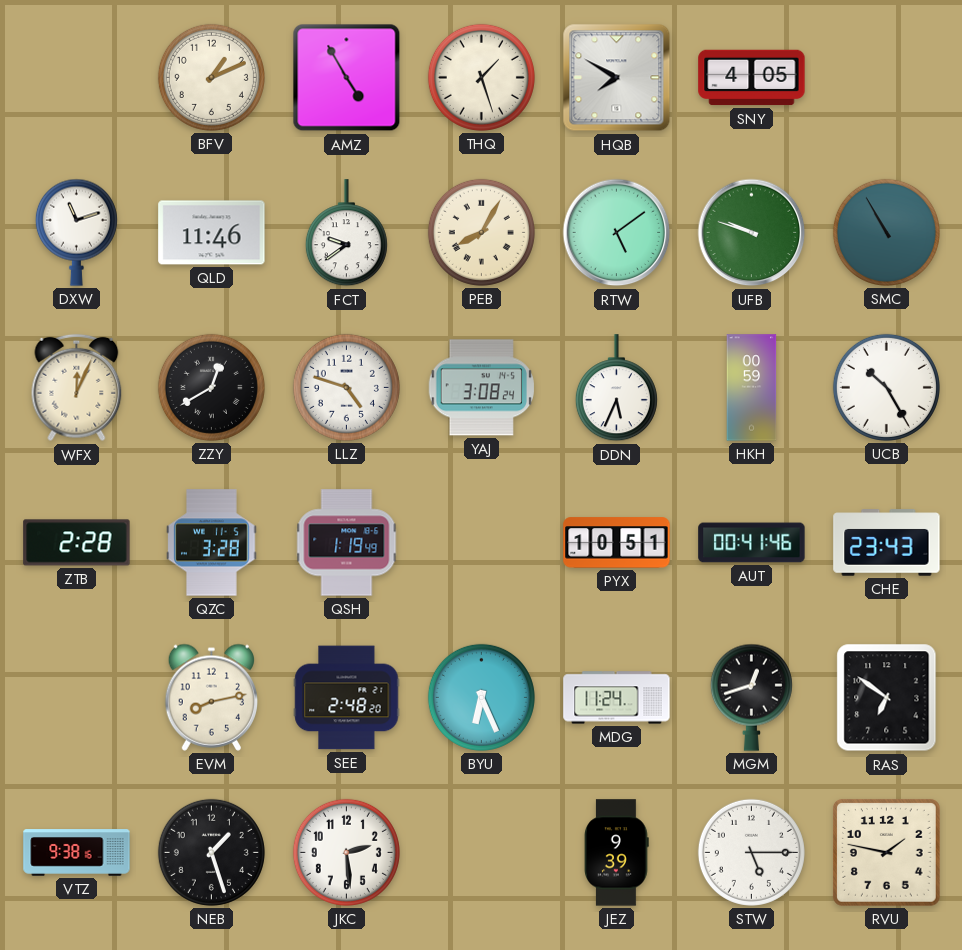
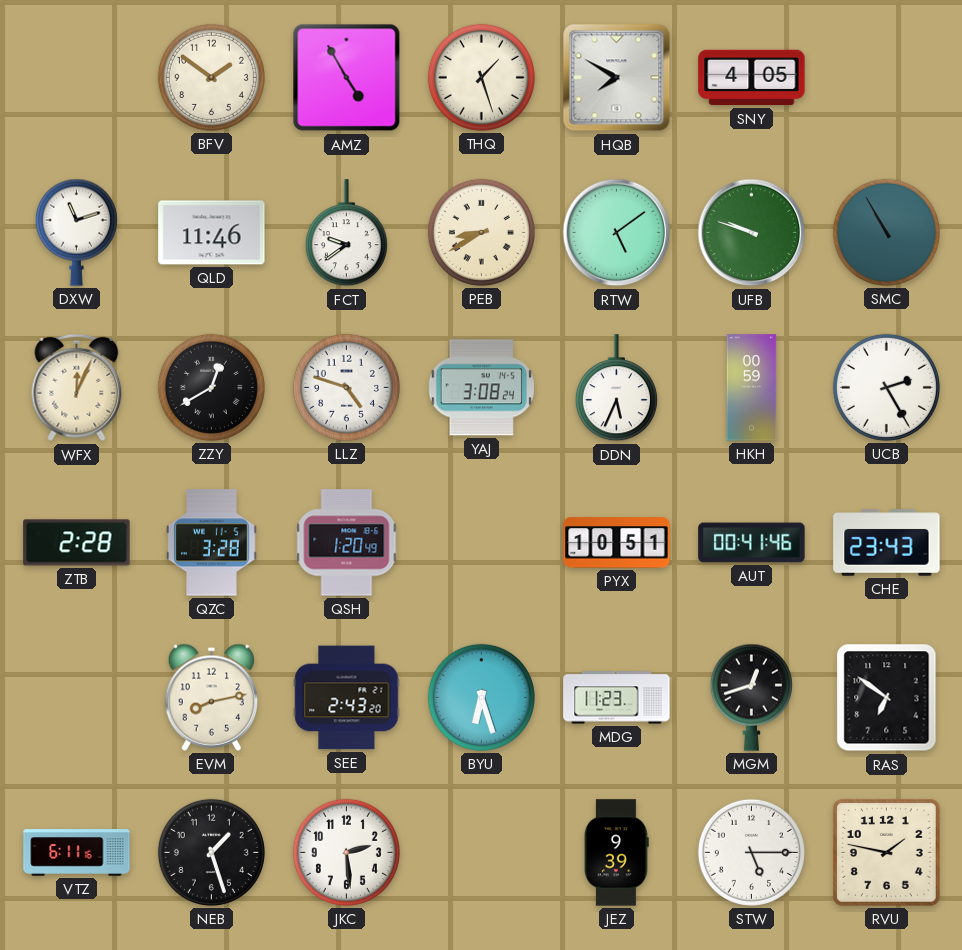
BFV: 1:11 -> 1:51 (211, 77)
PEB: 8:05 -> 8:40 (481, 232)
UCB: 10:25 -> 2:25 (886, 387)
QSH: 1:19 -> 1:20 (347, 543)
SEE: 2:48 -> 2:43 (347, 698)
BYU: 6:26 -> 6:27 (481, 697)
MDG: 11:24 -> 11:23 (617, 698)
VTZ: 9:38 -> 6:11 (77, 853)
